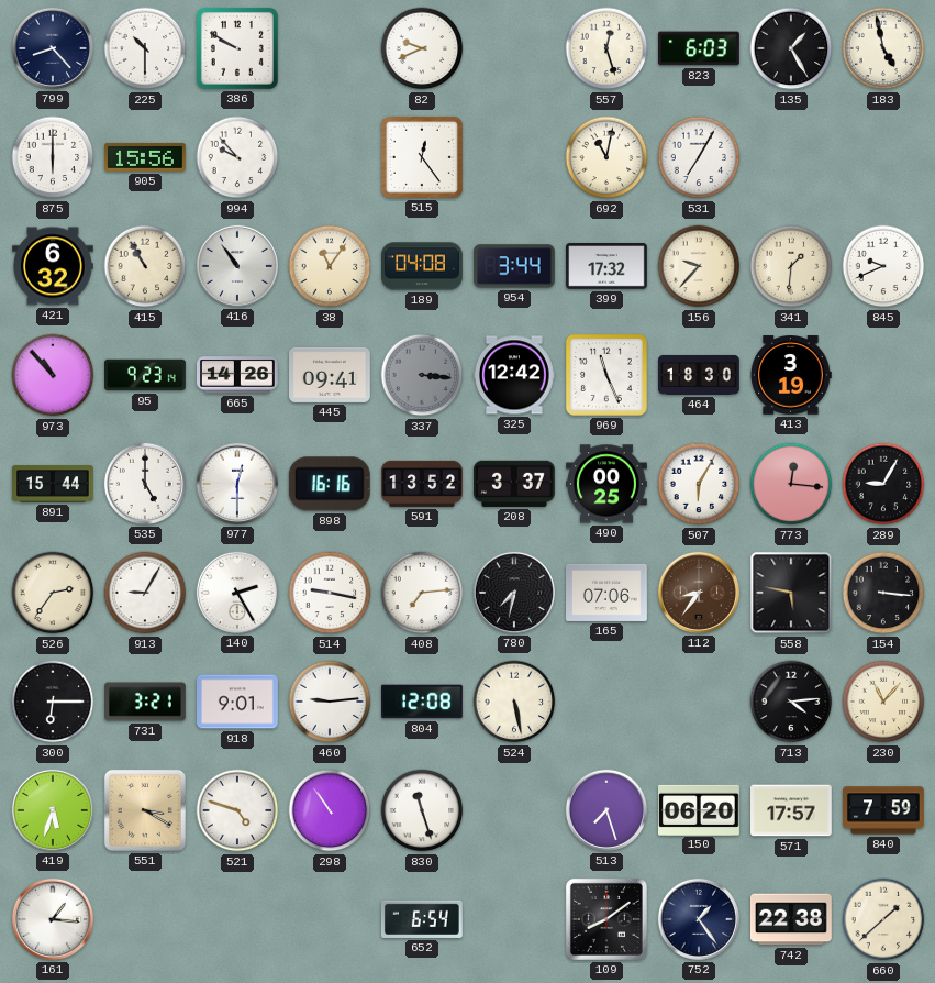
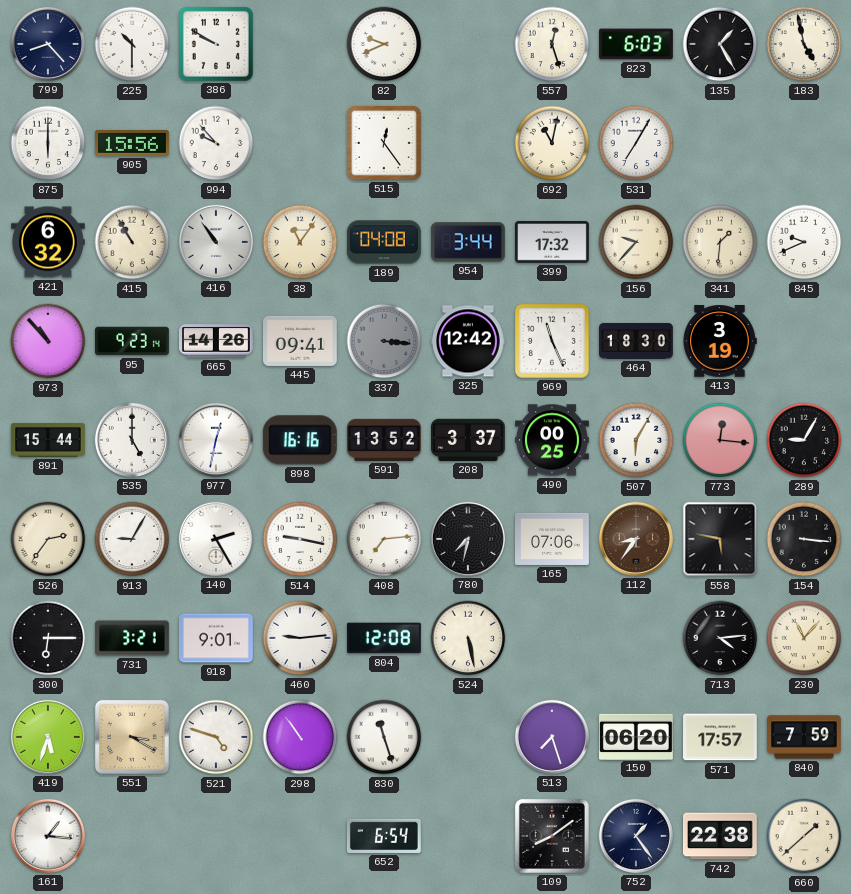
977: 12:30 -> 12:32 (216, 440)
